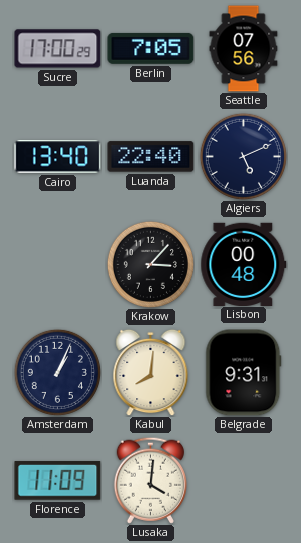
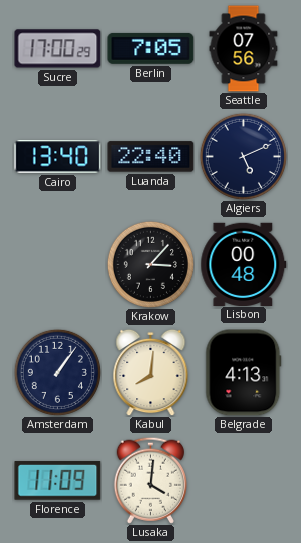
Amsterdam: 1:04 -> 1:06 (57, 372)
Belgrade: 9:31 -> 4:13 (244, 373)
